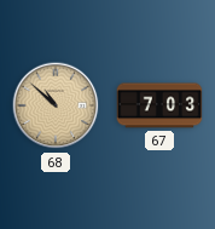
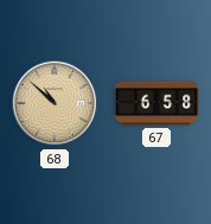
67: 7:03 -> 6:58 (156, 103)
